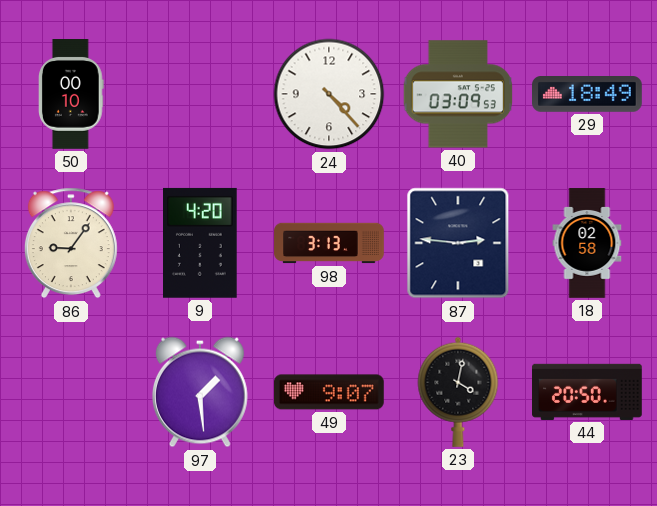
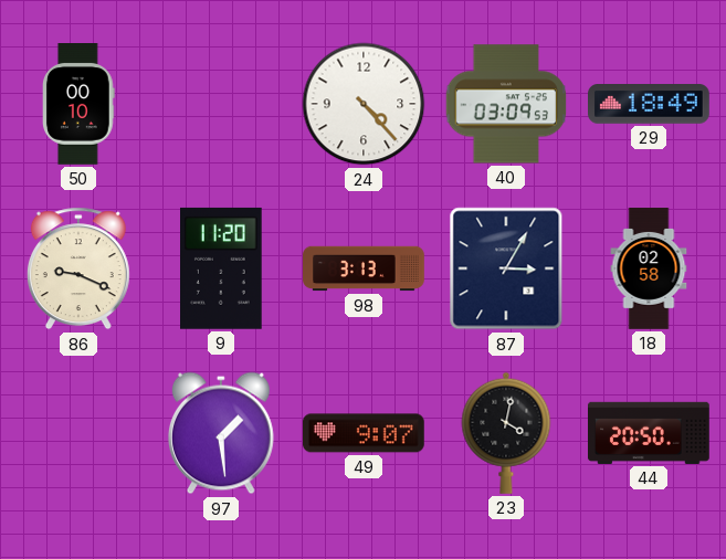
86: 9:06 -> 9:19 (78, 268)
9: 4:20 -> 11:20 (222, 268)
87: 2:46 -> 3:05 (506, 268)
